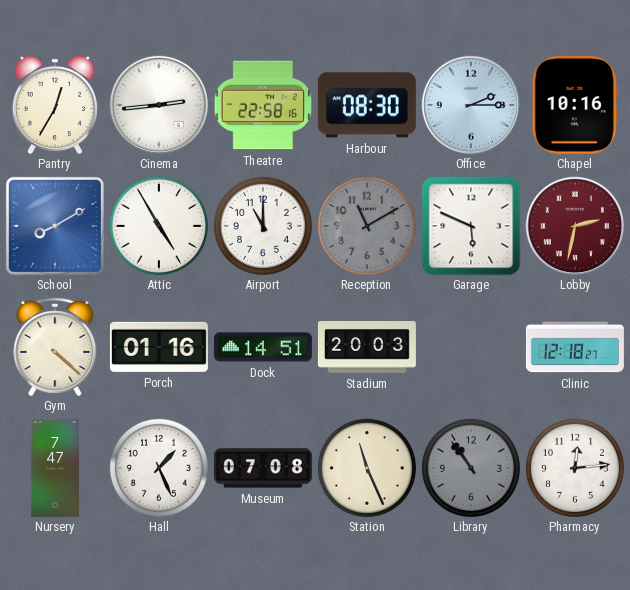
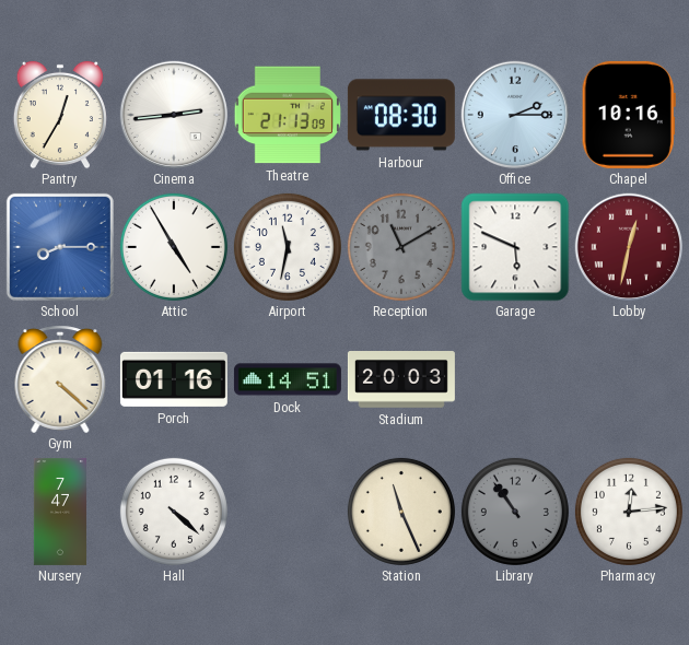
Theatre: 22:58 -> 21:13 (288, 115)
School: 8:10 -> 8:15 (60, 247)
Airport: 11:00 -> 11:32 (288, 247)
Lobby: 2:32 -> 12:32 (628, 246)
Clinic: 12:18 -> none (575, 347)
Hall: 1:26 -> 4:22 (174, 512)
Museum: 07:08 -> none (263, 468)
